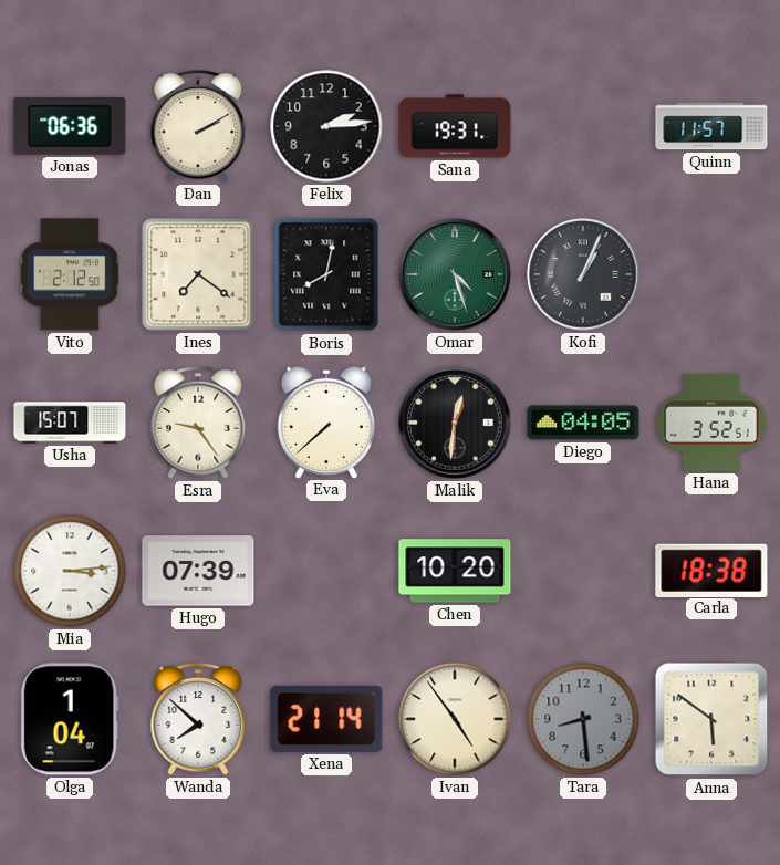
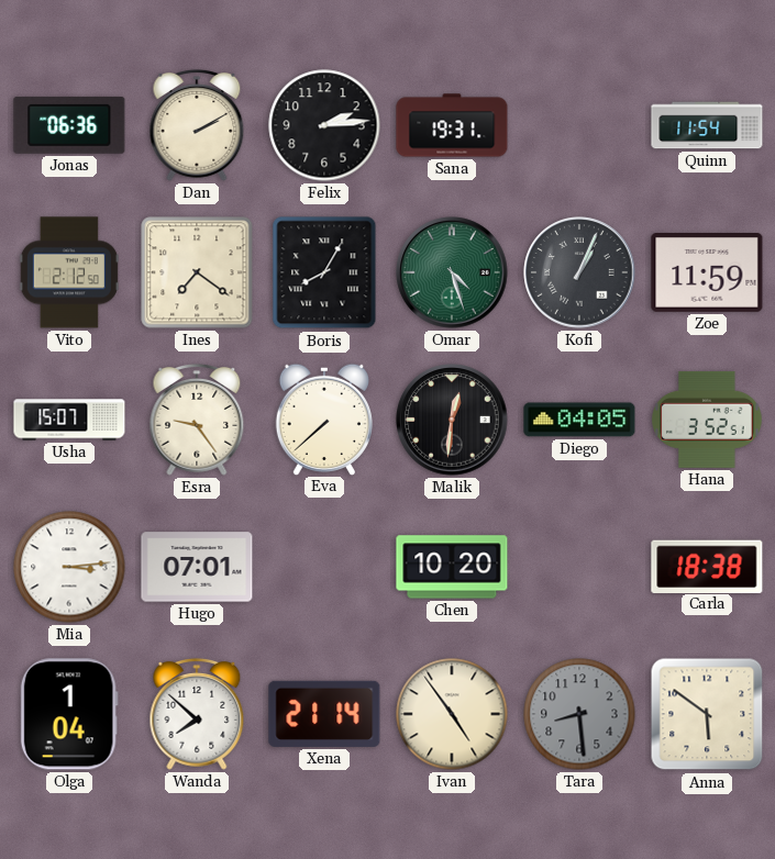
Quinn: 11:57 -> 11:54 (707, 125)
Boris: 8:02 -> 8:05 (324, 272)
Zoe: none -> 11:59 (707, 274)
Hugo: 07:39 -> 07:01 (197, 567)
